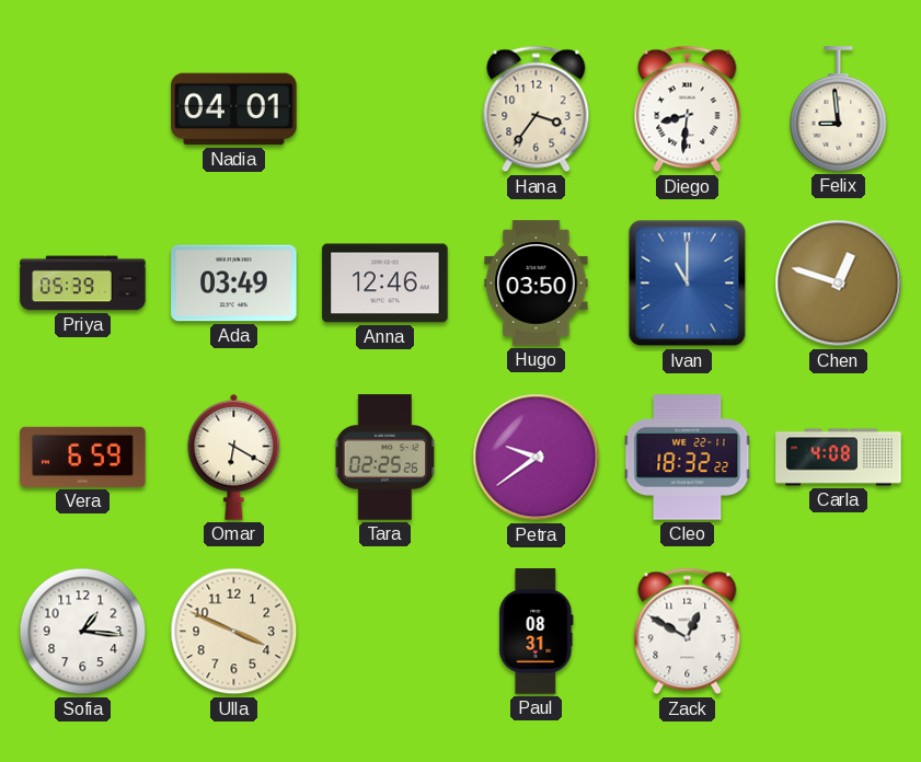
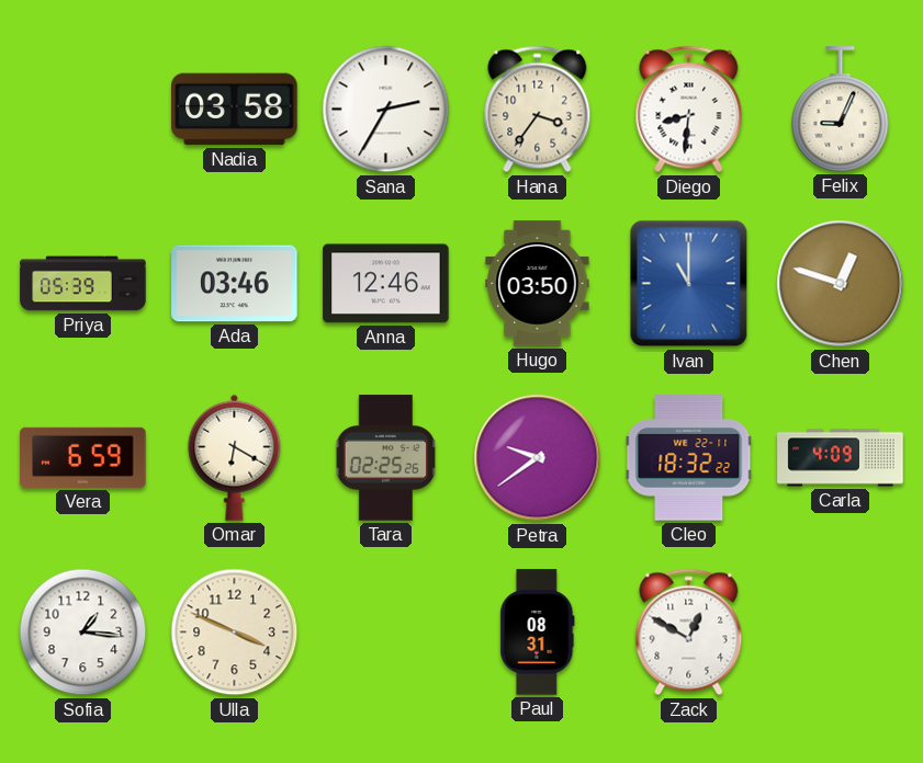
Nadia: 04:01 -> 03:58 (235, 110)
Sana: none -> 2:35 (386, 110)
Felix: 8:59 -> 9:04 (841, 110)
Ada: 03:49 -> 03:46 (235, 284)
Carla: 4:08 -> 4:09 (841, 458)
